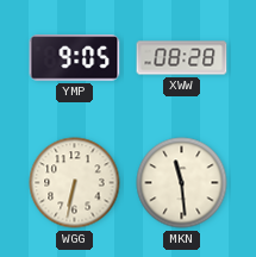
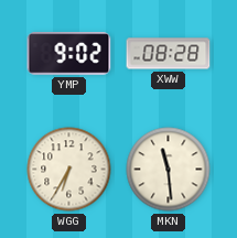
YMP: 9:05 -> 9:02 (69, 54)
WGG: 6:32 -> 6:35 (69, 170)
